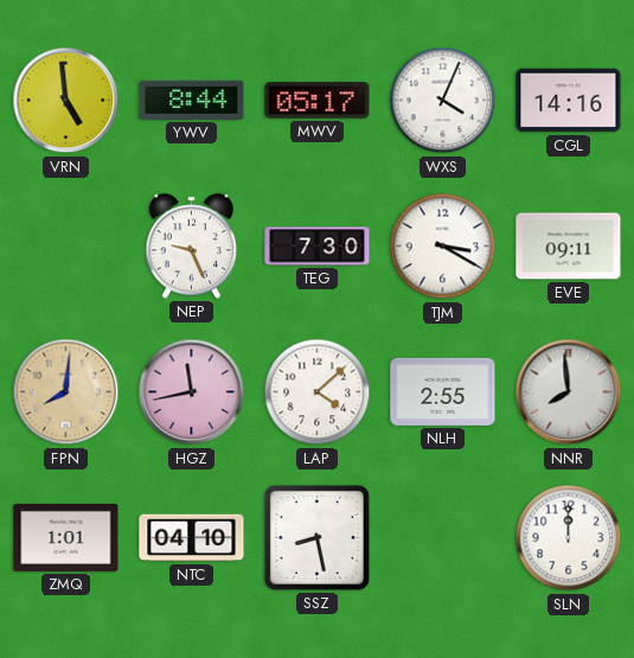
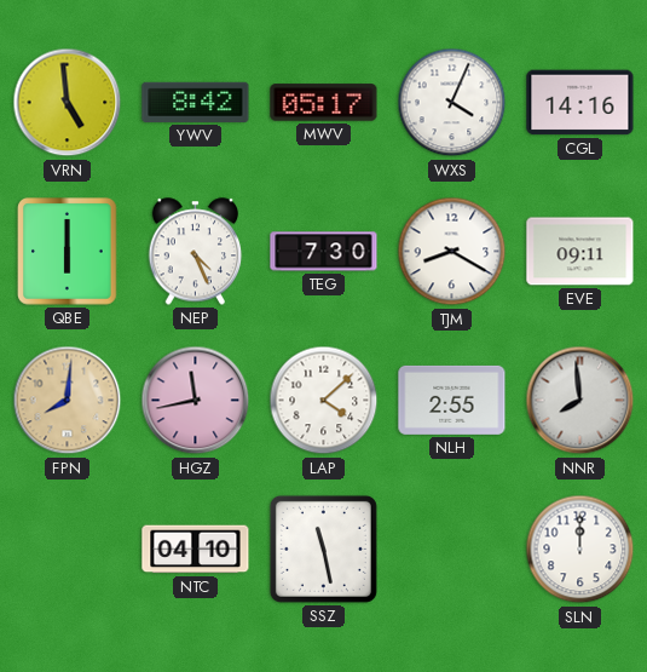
YWV: 8:44 -> 8:42 (196, 102)
QBE: none -> 6:00 (68, 252)
NEP: 9:26 -> 4:26 (196, 252)
TJM: 3:20 -> 8:20 (452, 252)
ZMQ: 1:01 -> none (66, 537)
SSZ: 8:28 -> 11:28 (323, 548)
